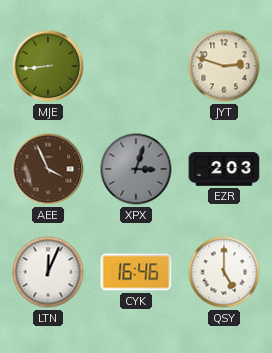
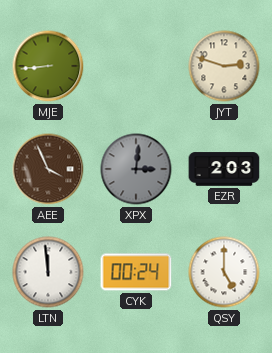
XPX: 3:03 -> 3:01 (136, 169)
LTN: 12:04 -> 11:59 (48, 272)
CYK: 16:46 -> 00:24 (136, 272)
